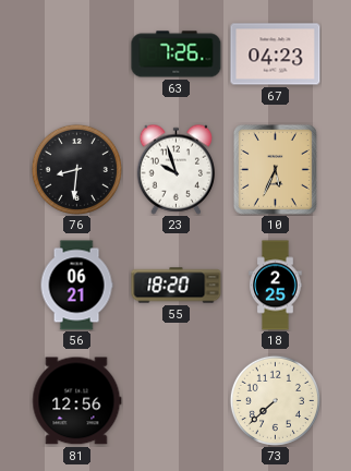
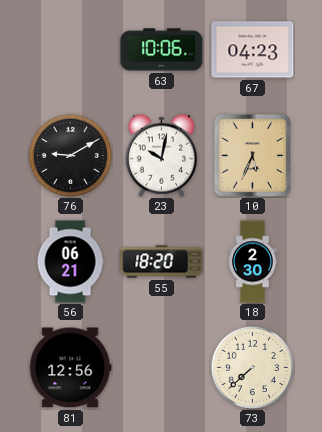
63: 7:26 -> 10:06 (162, 50)
76: 8:31 -> 9:10 (70, 155)
23: 9:57 -> 10:02 (161, 155)
18: 2:25 -> 2:30 (253, 262)
